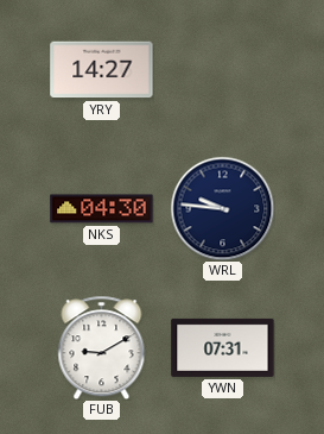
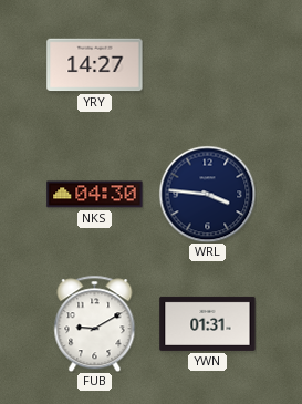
WRL: 9:46 -> 3:46 (207, 194)
YWN: 07:31 -> 01:31 (208, 323)
